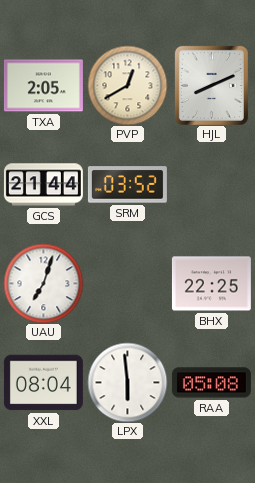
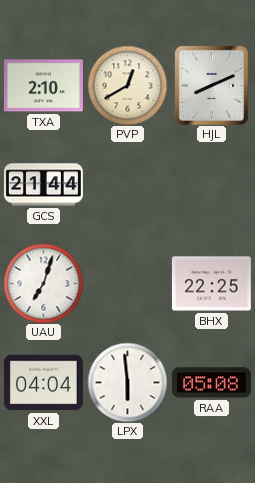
TXA: 2:05 -> 2:10 (43, 86)
SRM: 03:52 -> none (127, 185)
XXL: 08:04 -> 04:04 (43, 383)
